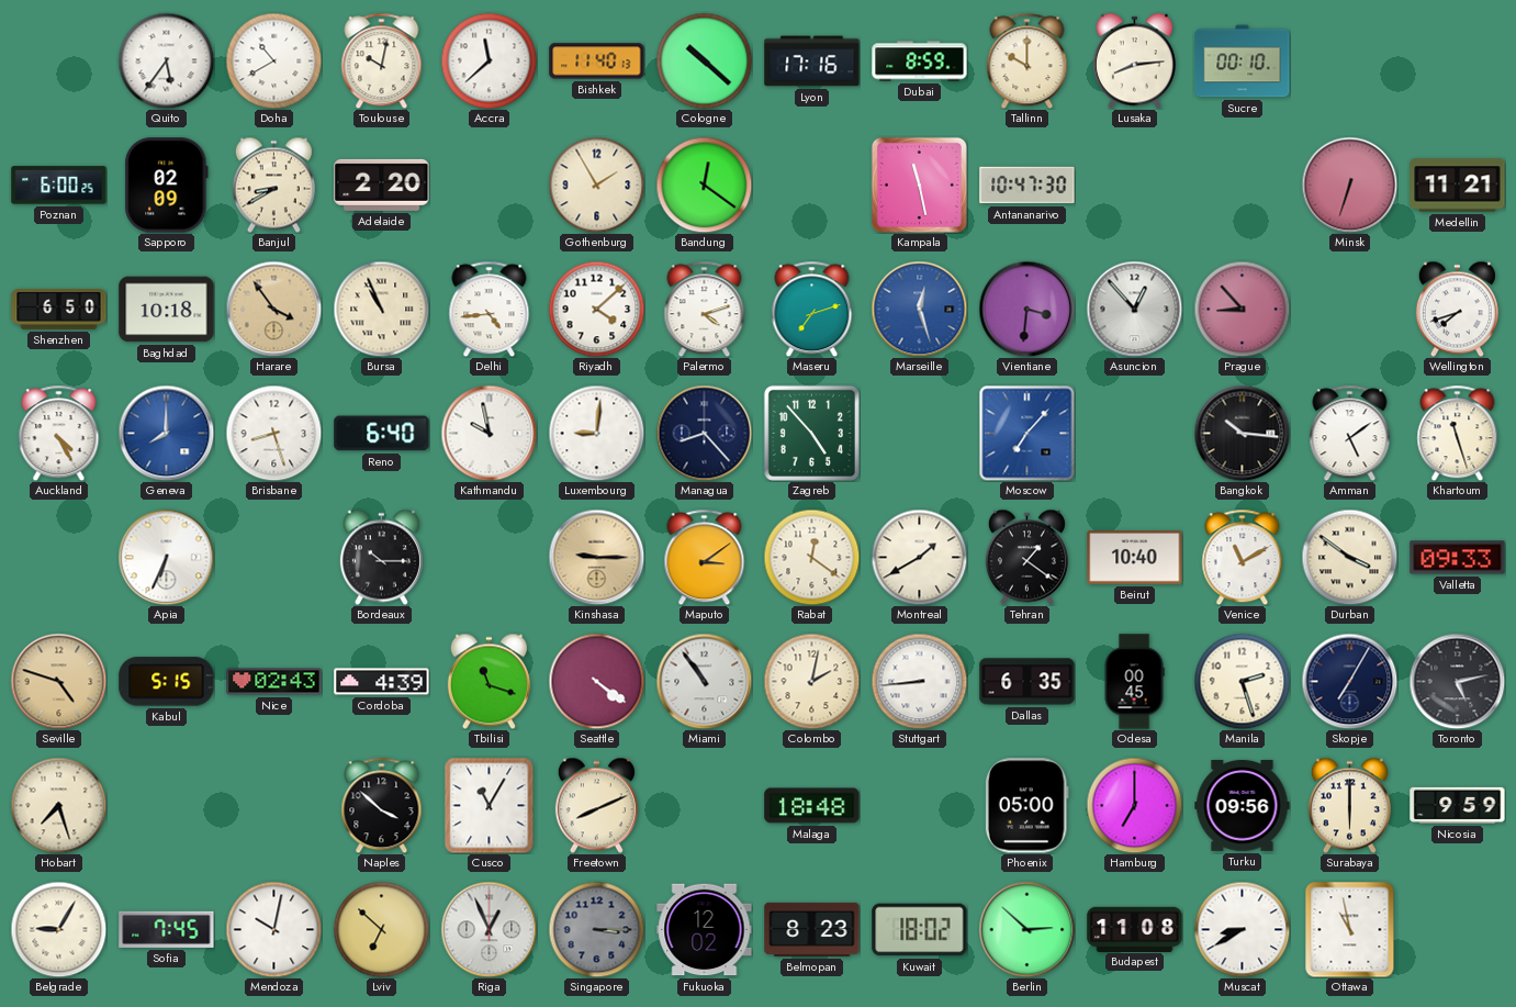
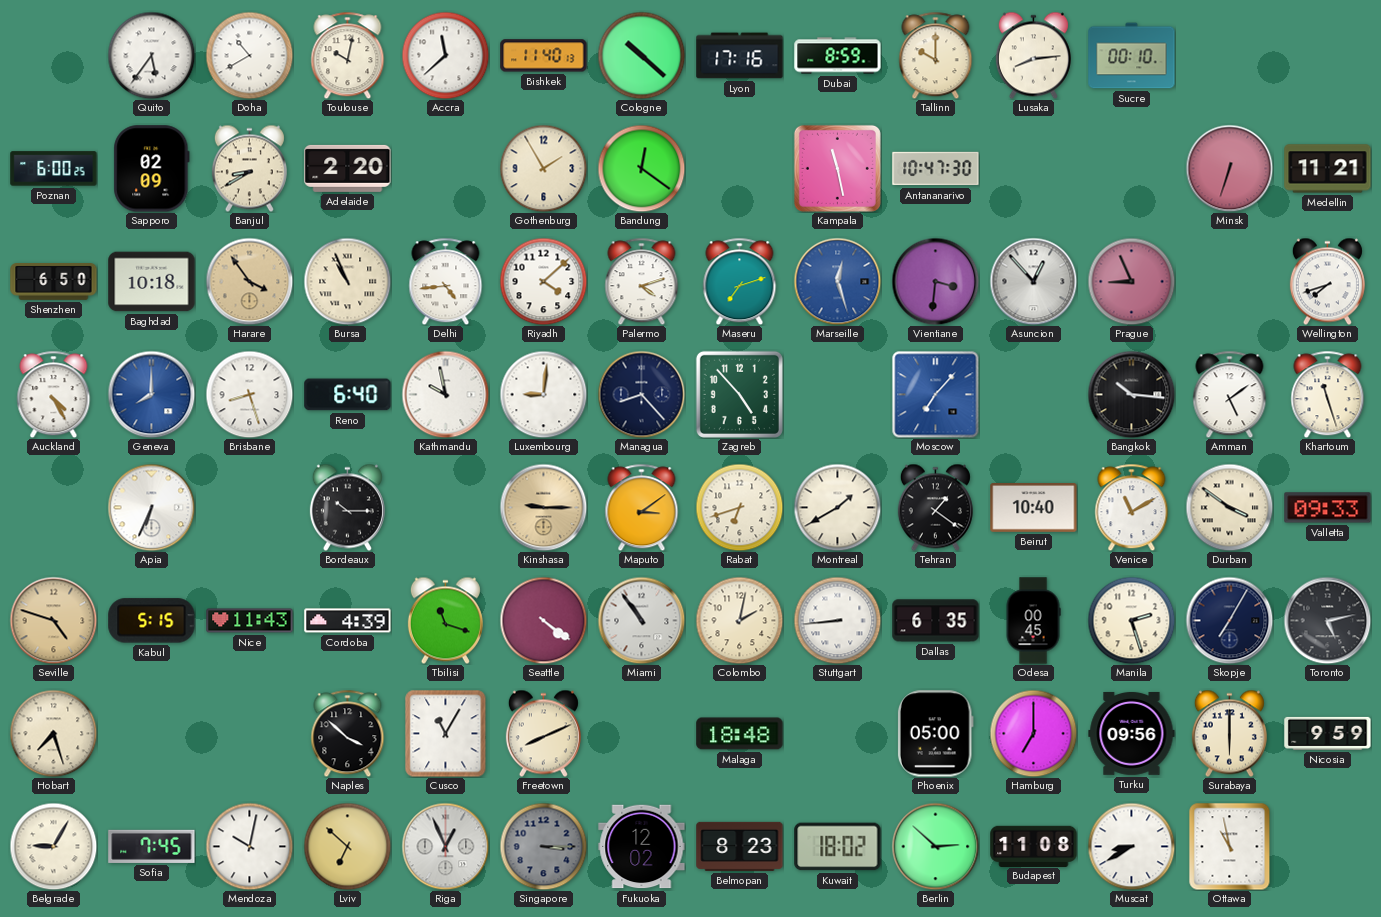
Prague: 8:53 -> 8:56 (1131, 281)
Rabat: 12:21 -> 6:42 (739, 507)
Nice: 02:43 -> 11:43 (250, 621)
